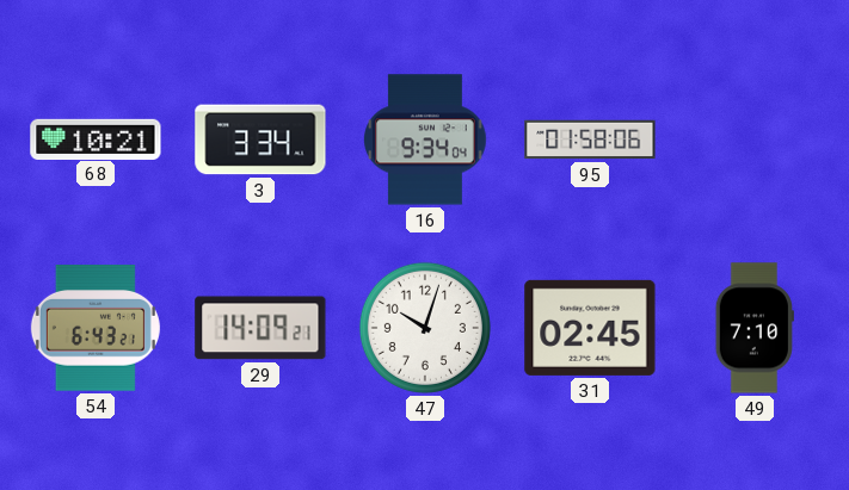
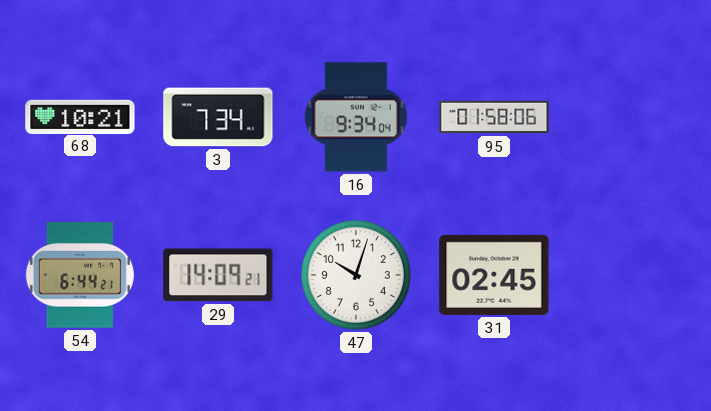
3: 3:34 -> 7:34 (218, 117)
54: 6:43 -> 6:44 (80, 275)
49: 7:10 -> none (755, 328)
